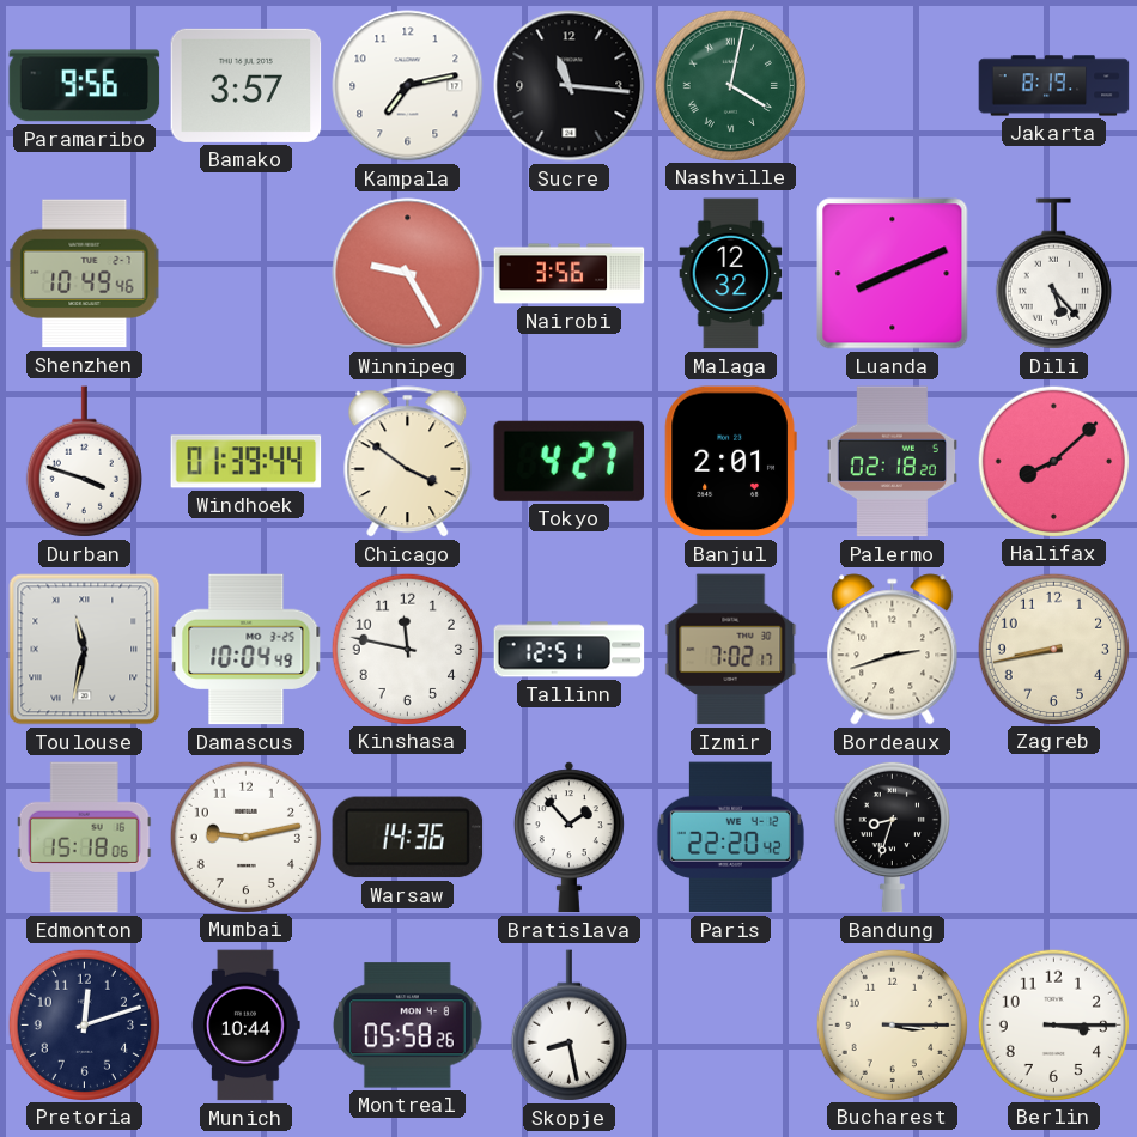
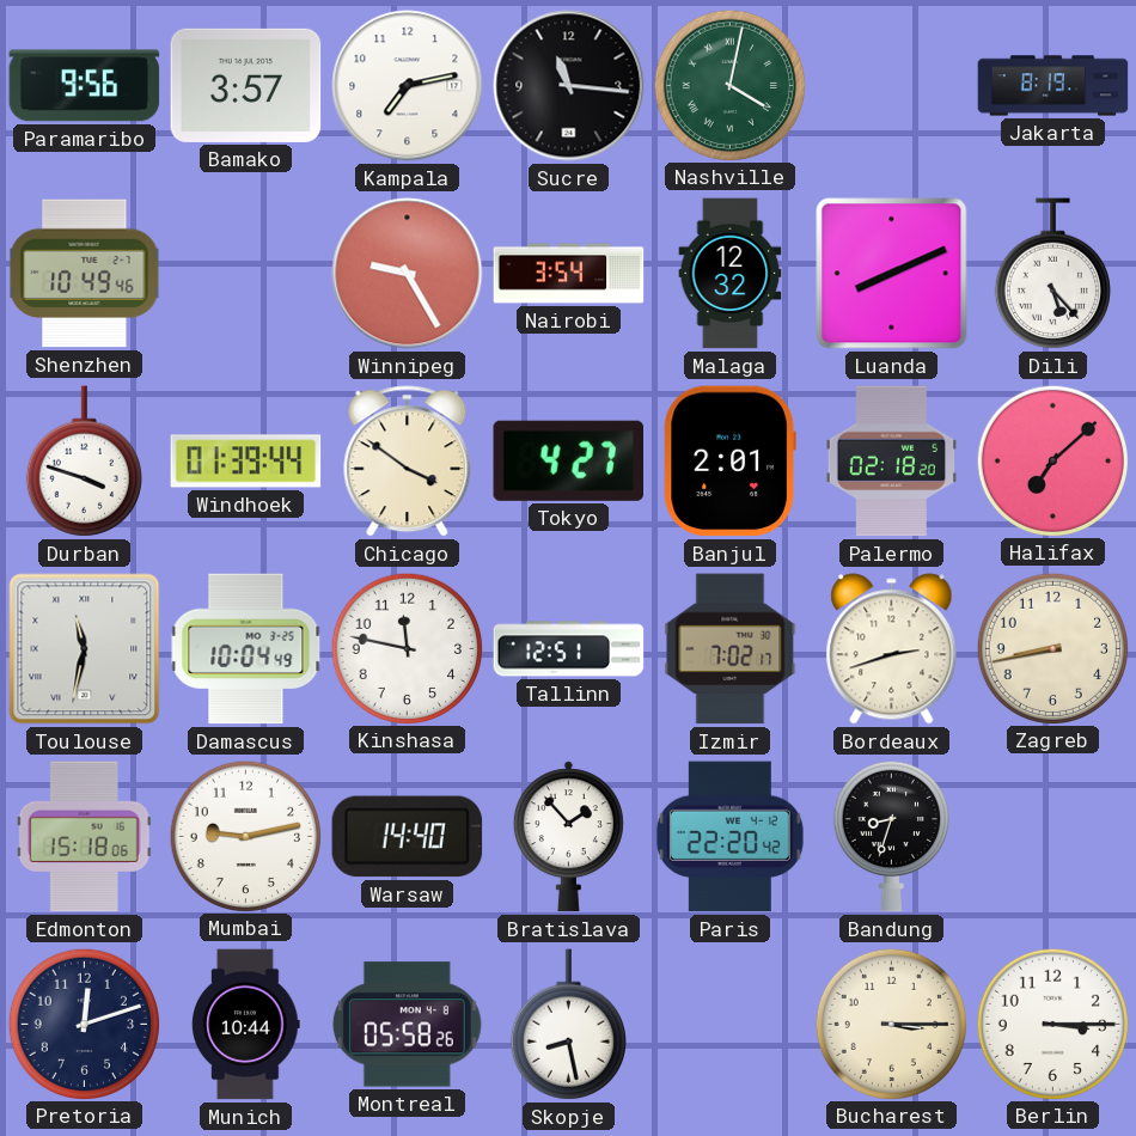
Nairobi: 3:56 -> 3:54 (569, 274)
Halifax: 8:08 -> 7:08 (1052, 460)
Warsaw: 14:36 -> 14:40 (408, 837)
